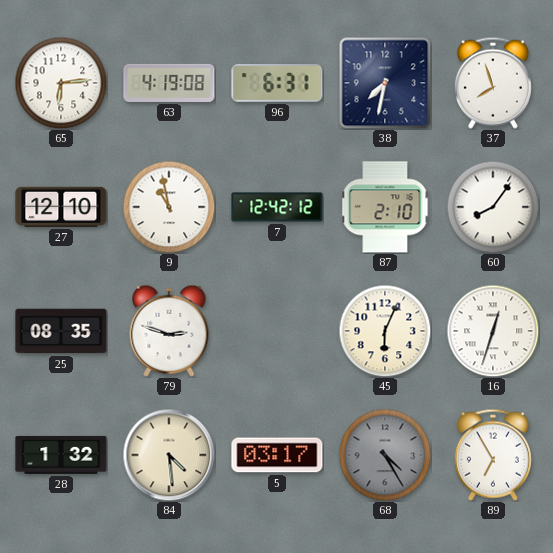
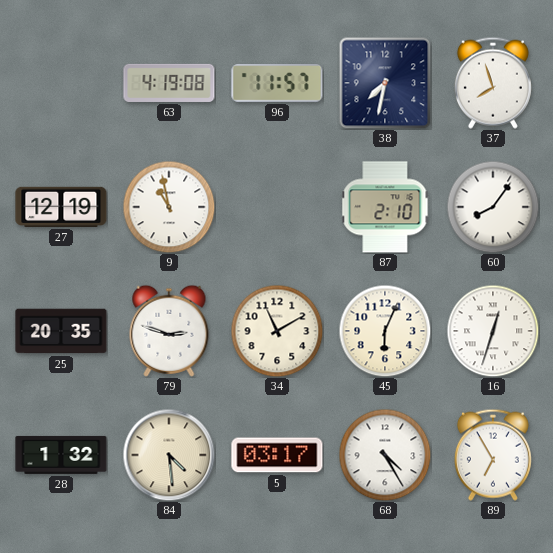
65: 6:14 -> none (61, 83)
96: 6:31 -> 11:57 (277, 83)
27: 12:10 -> 12:19 (61, 207)
7: 12:42 -> none (277, 207)
25: 08:35 -> 20:35 (61, 331)
34: none -> 11:10 (277, 331)
68 dial: grey -> white (385, 455)
